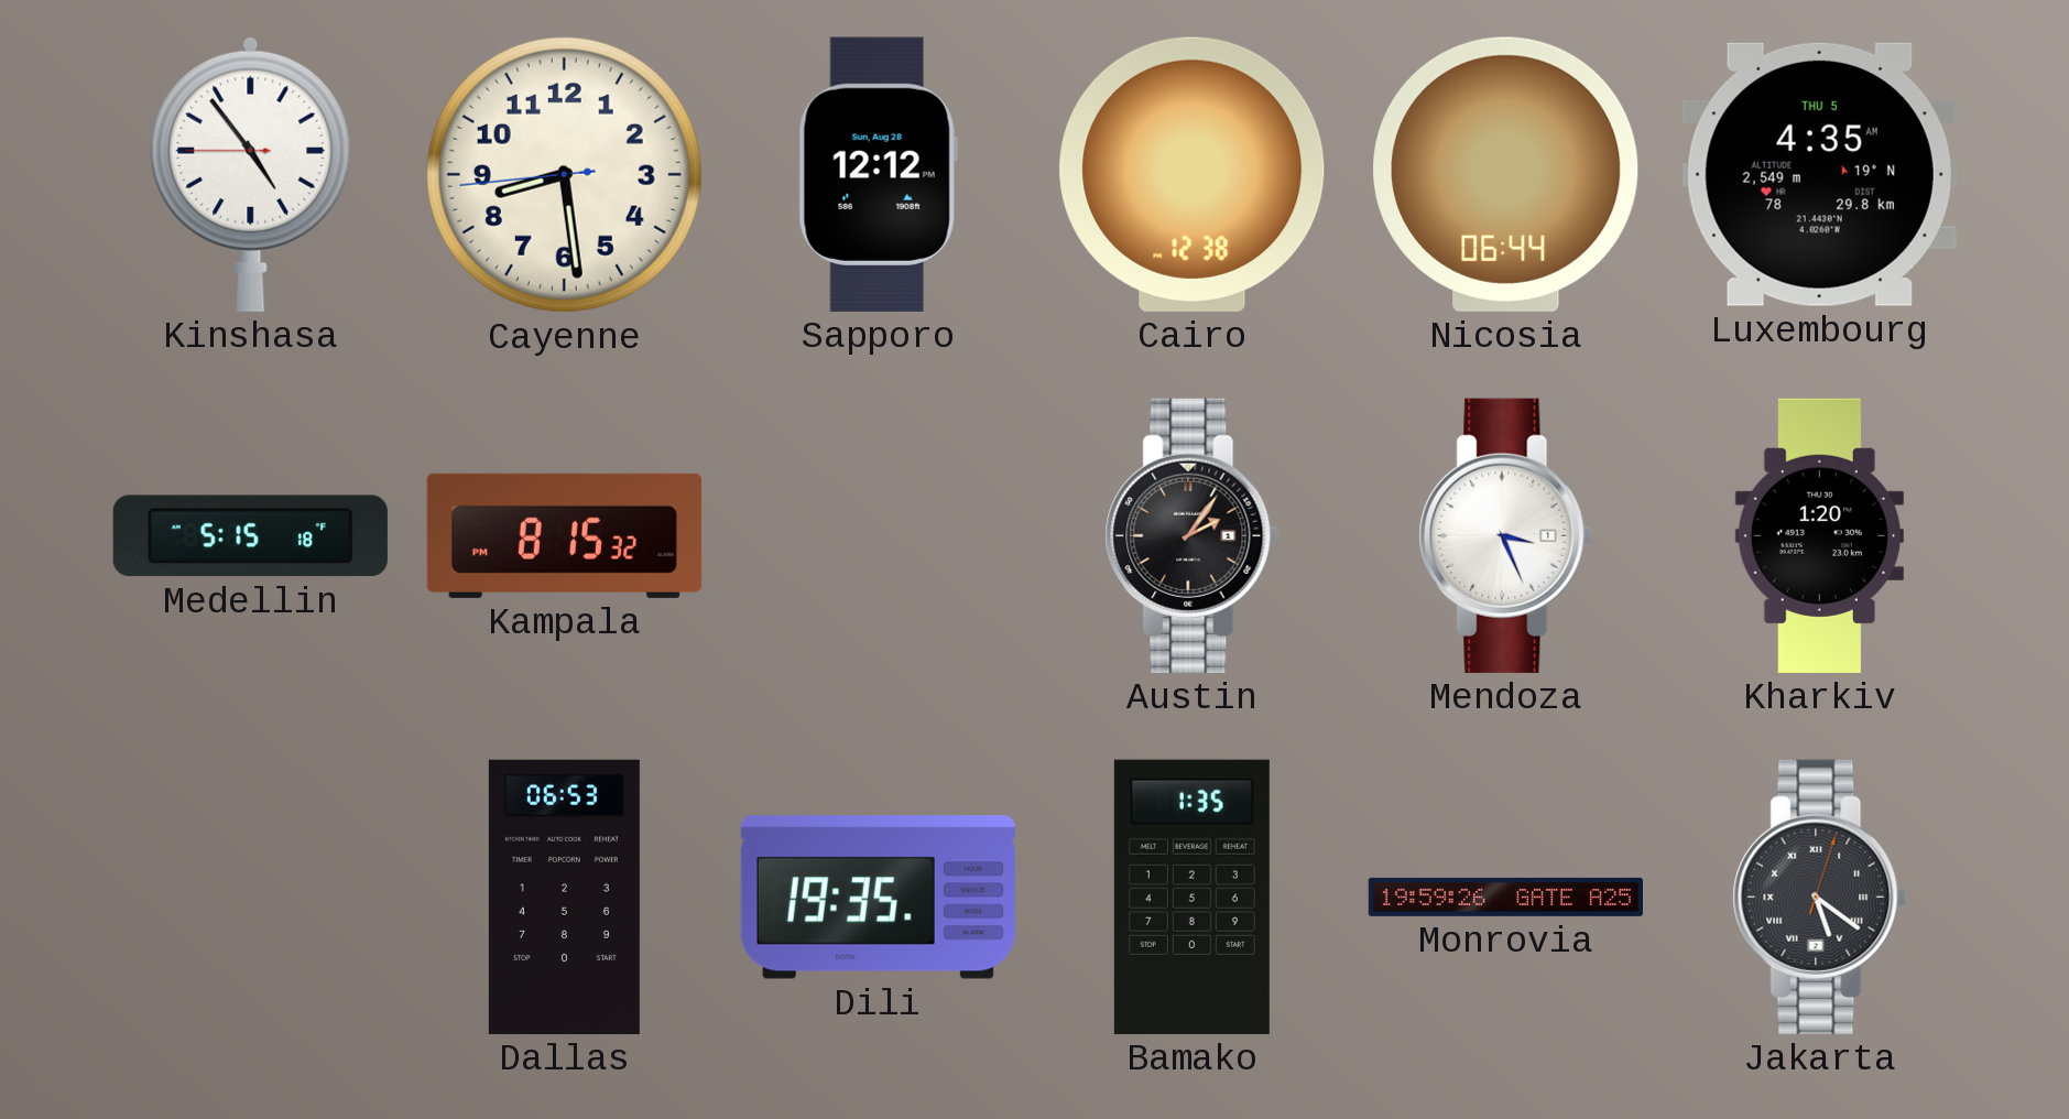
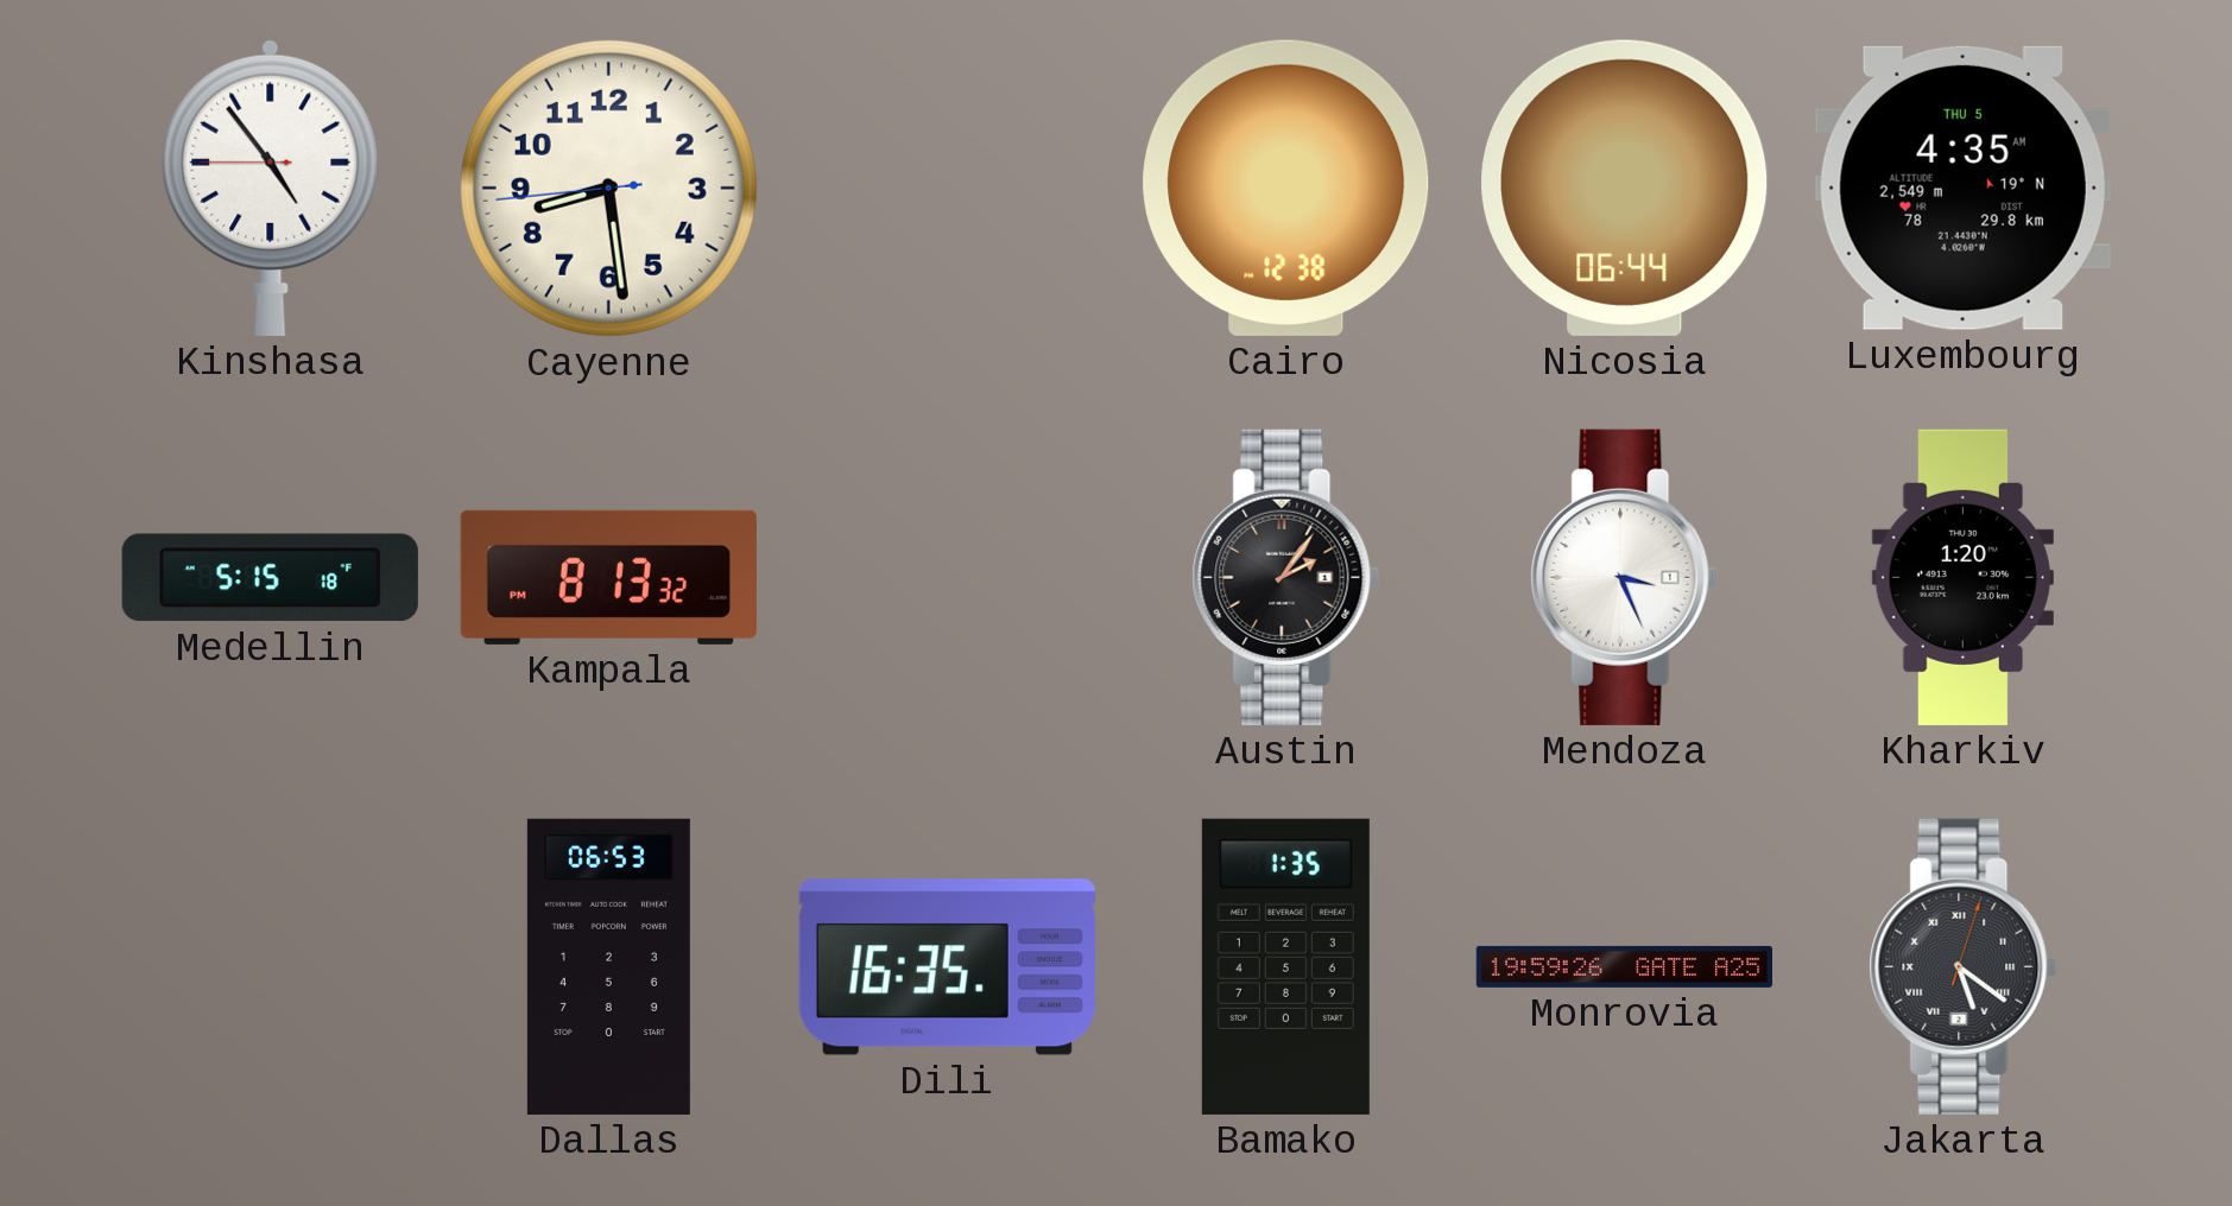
Sapporo: 12:12 -> none (878, 174)
Kampala: 8:15 -> 8:13 (608, 577)
Dili: 19:35 -> 16:35 (947, 967)
